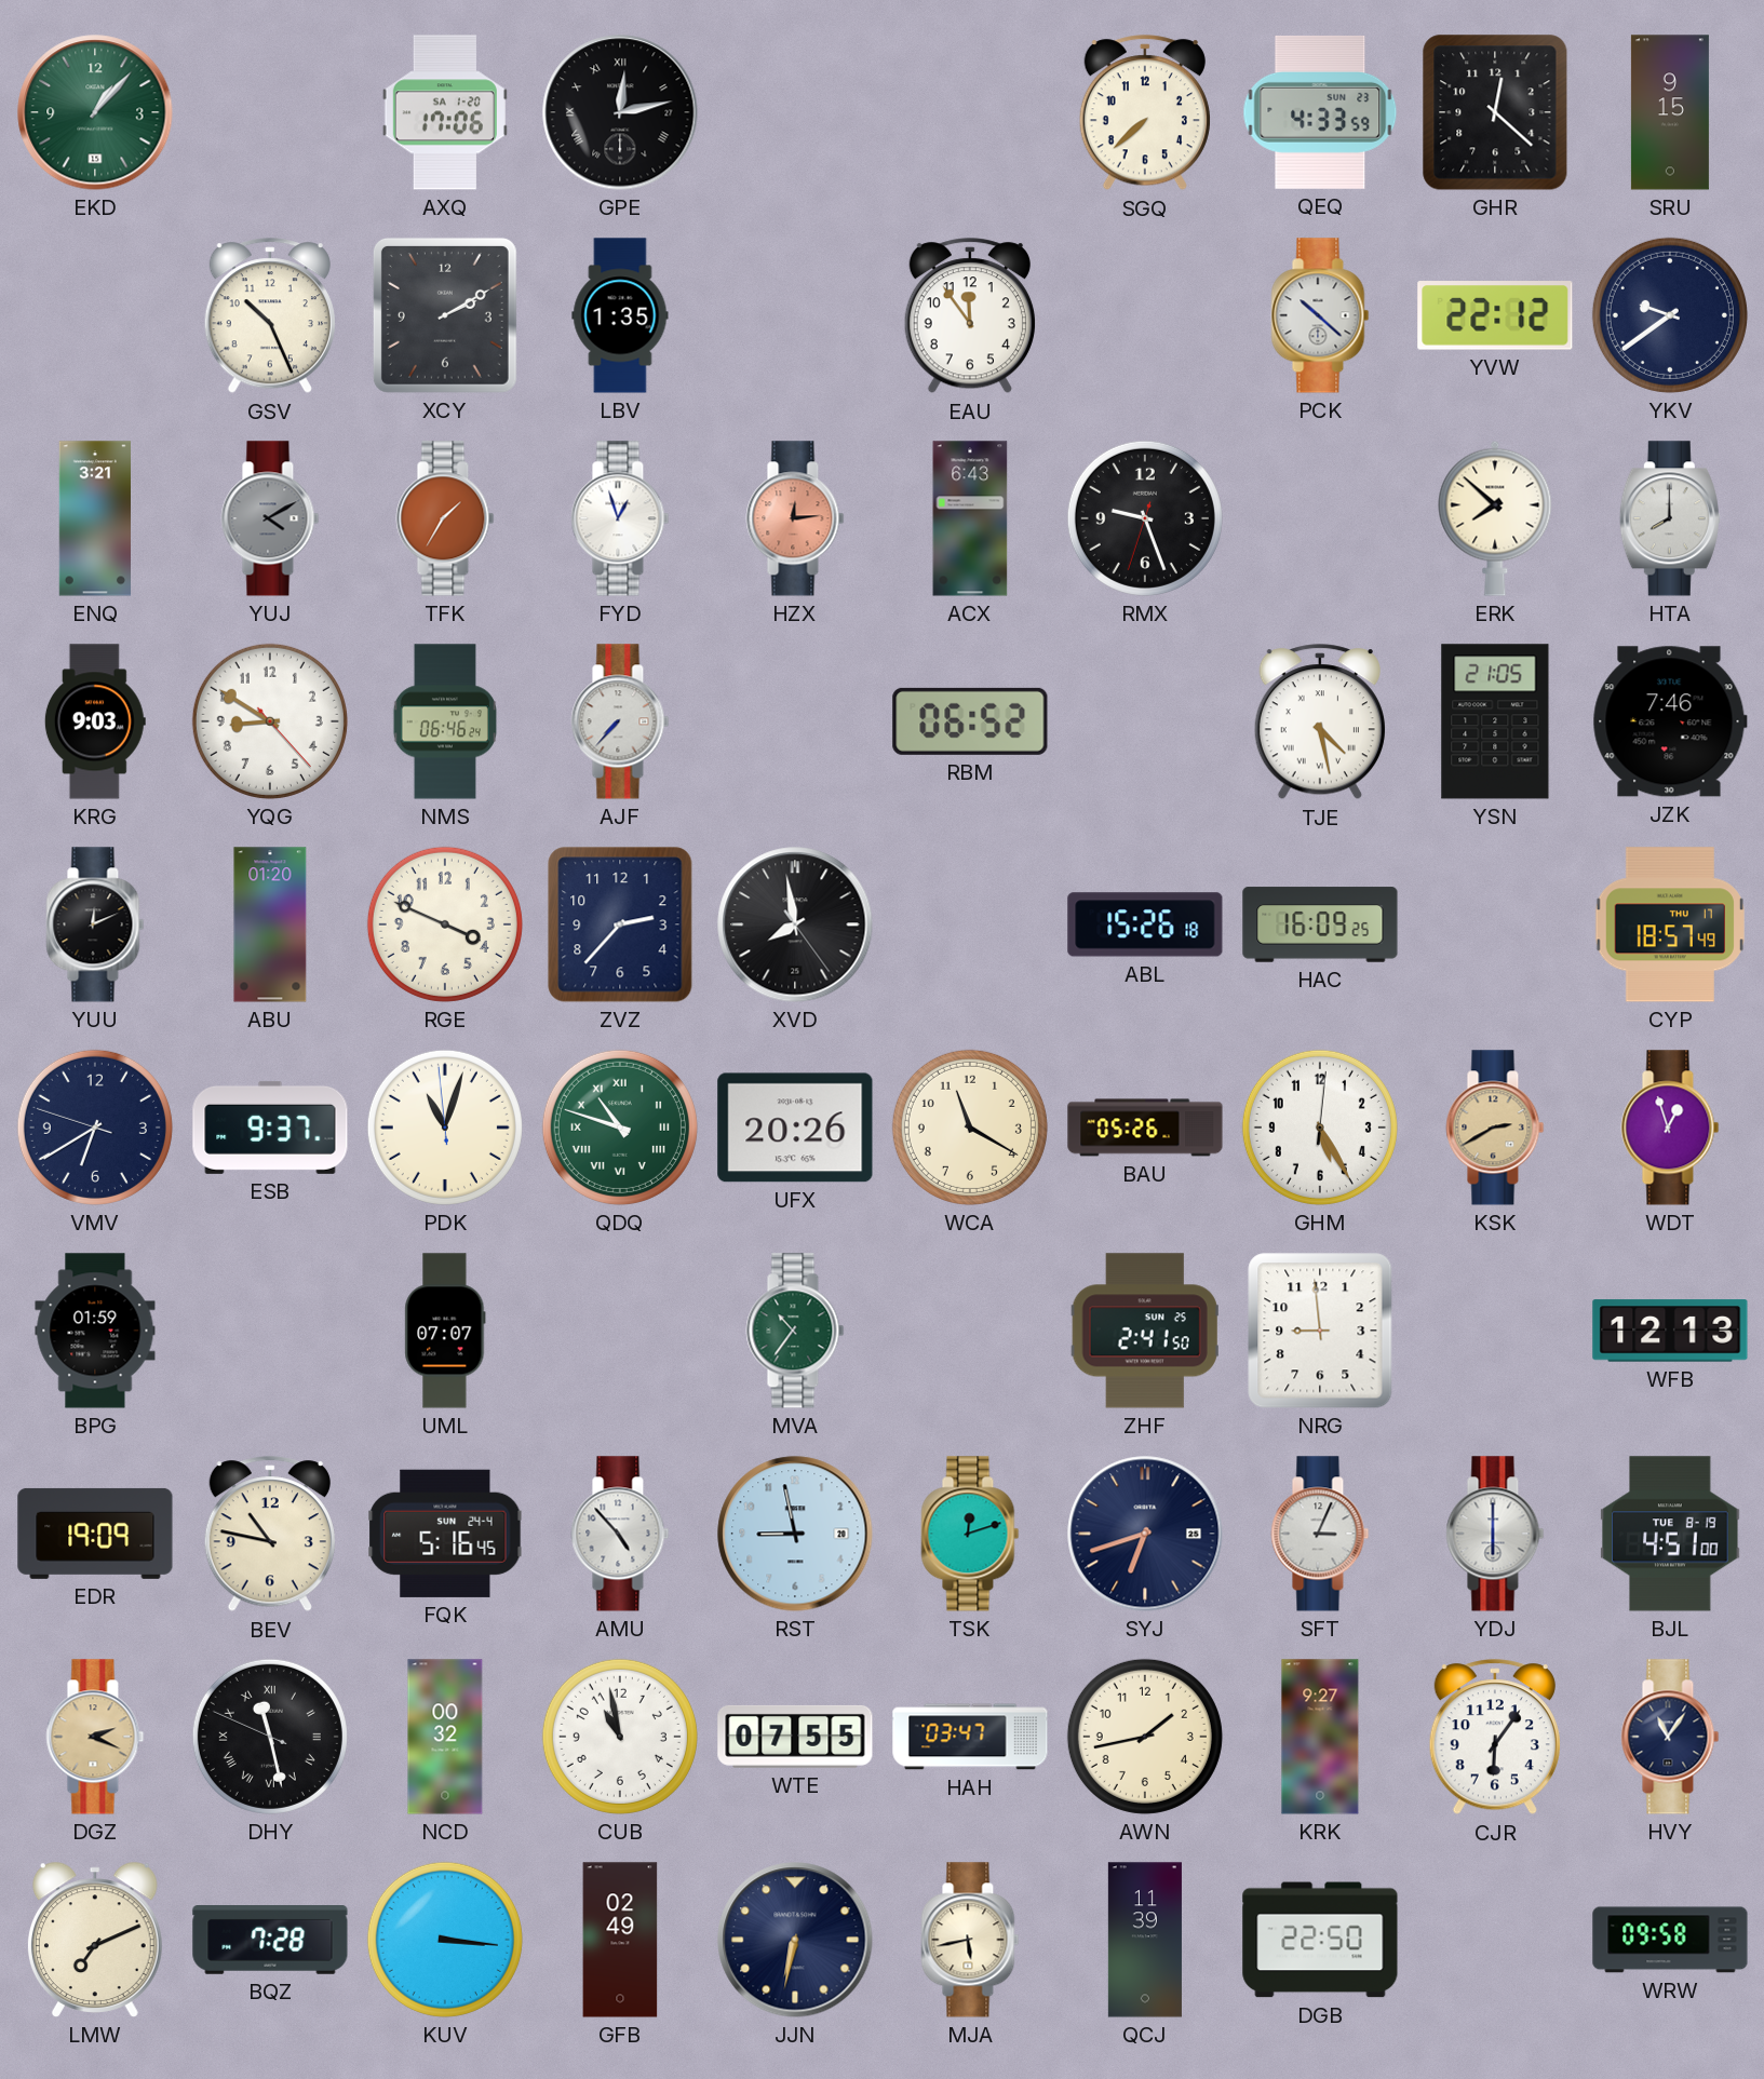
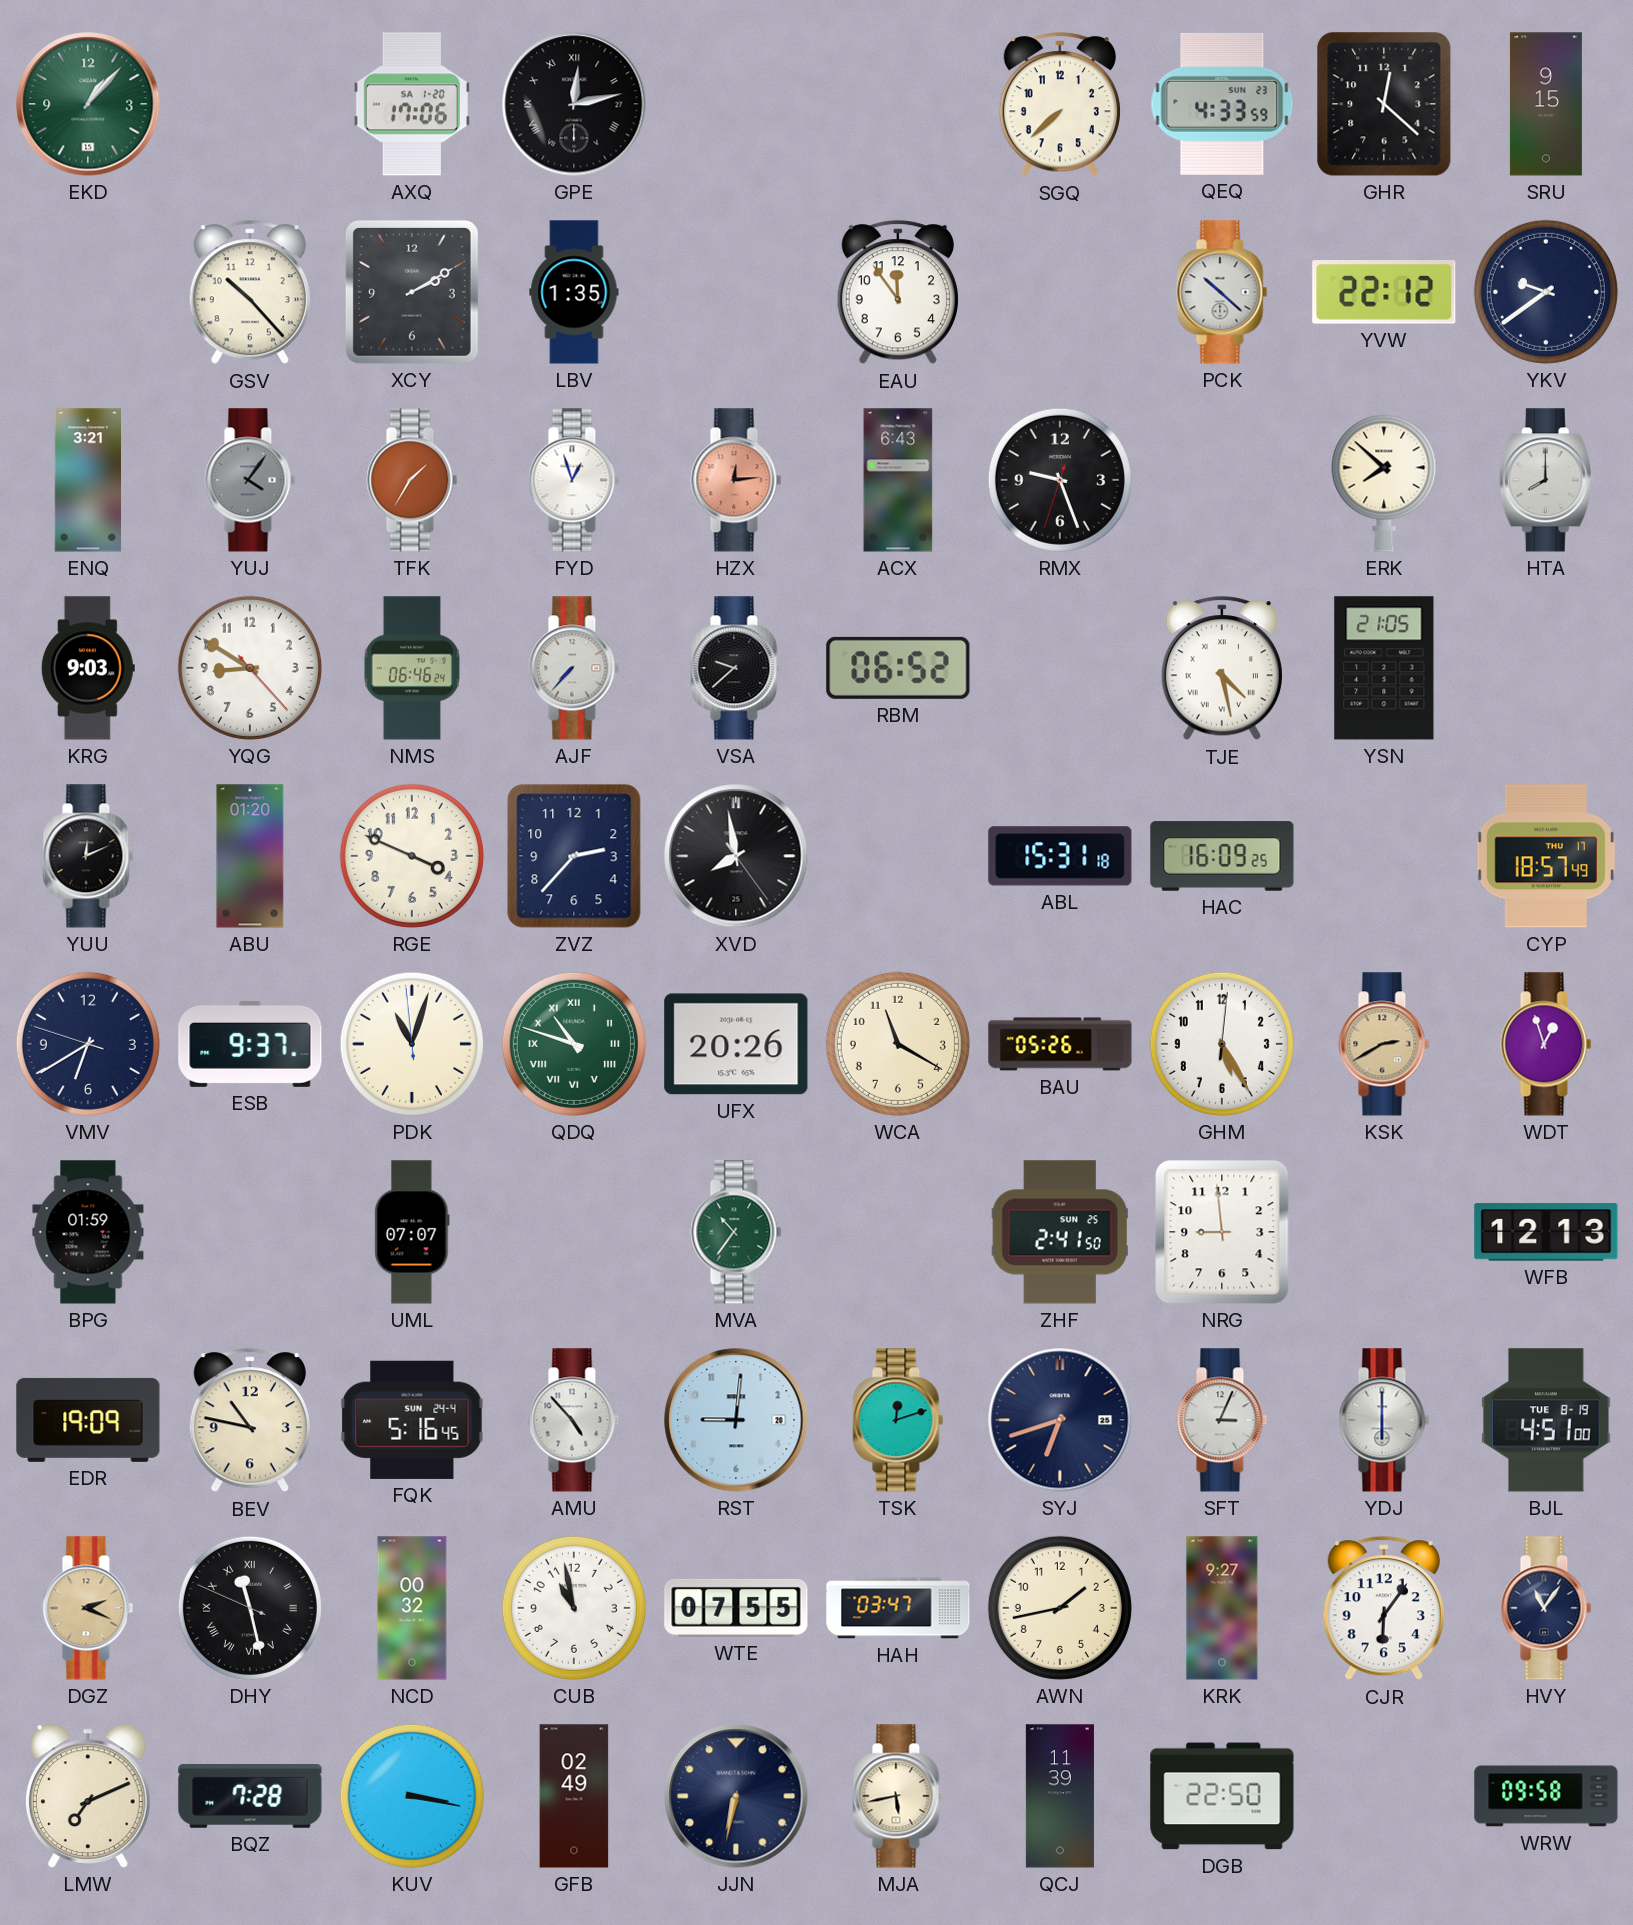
GSV: 10:26 -> 10:23 (250, 293)
YUJ: 4:10 -> 4:06 (250, 480)
VSA: none -> 9:38 (736, 668)
JZK: 7:46 -> none (1670, 721)
ABL: 15:26 -> 15:31 (1060, 856)
RST: 8:58 -> 9:01 (736, 1420)
KUV: 3:16 -> 3:17 (412, 1796)
